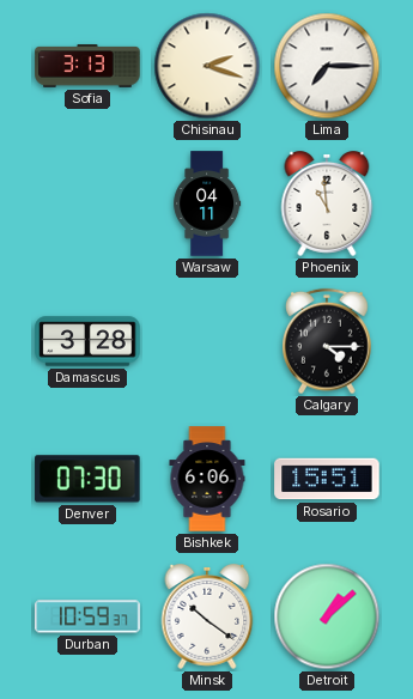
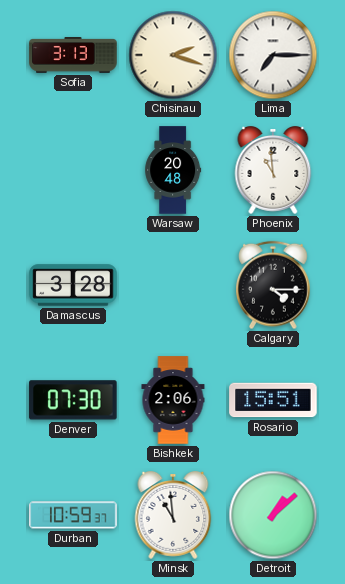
Warsaw: 04:11 -> 20:48 (173, 170)
Bishkek: 6:06 -> 2:06 (173, 400)
Minsk: 10:21 -> 10:59 (173, 516)
